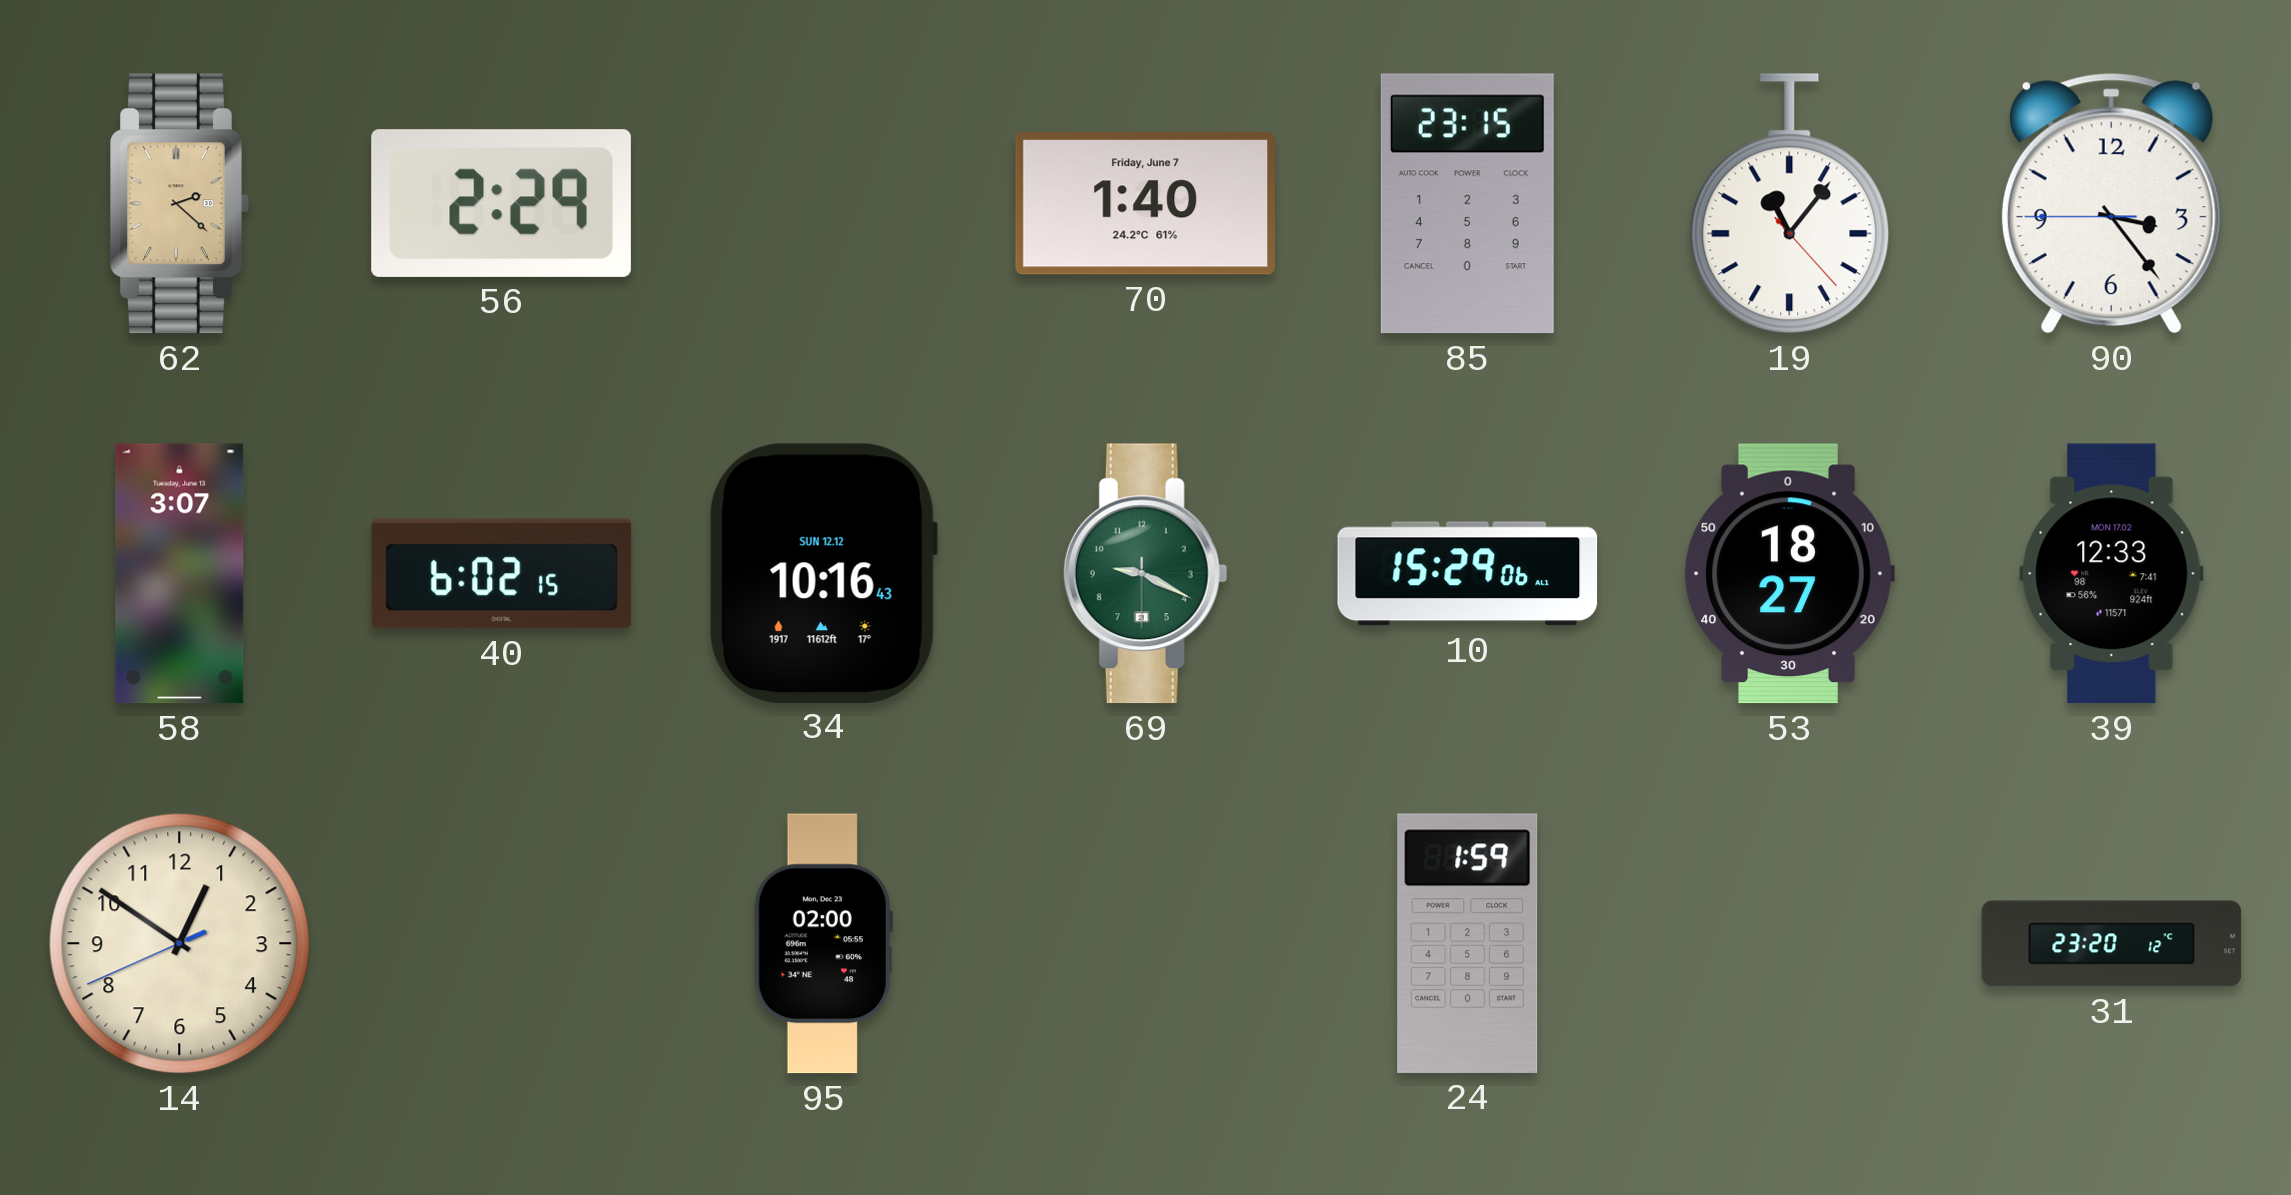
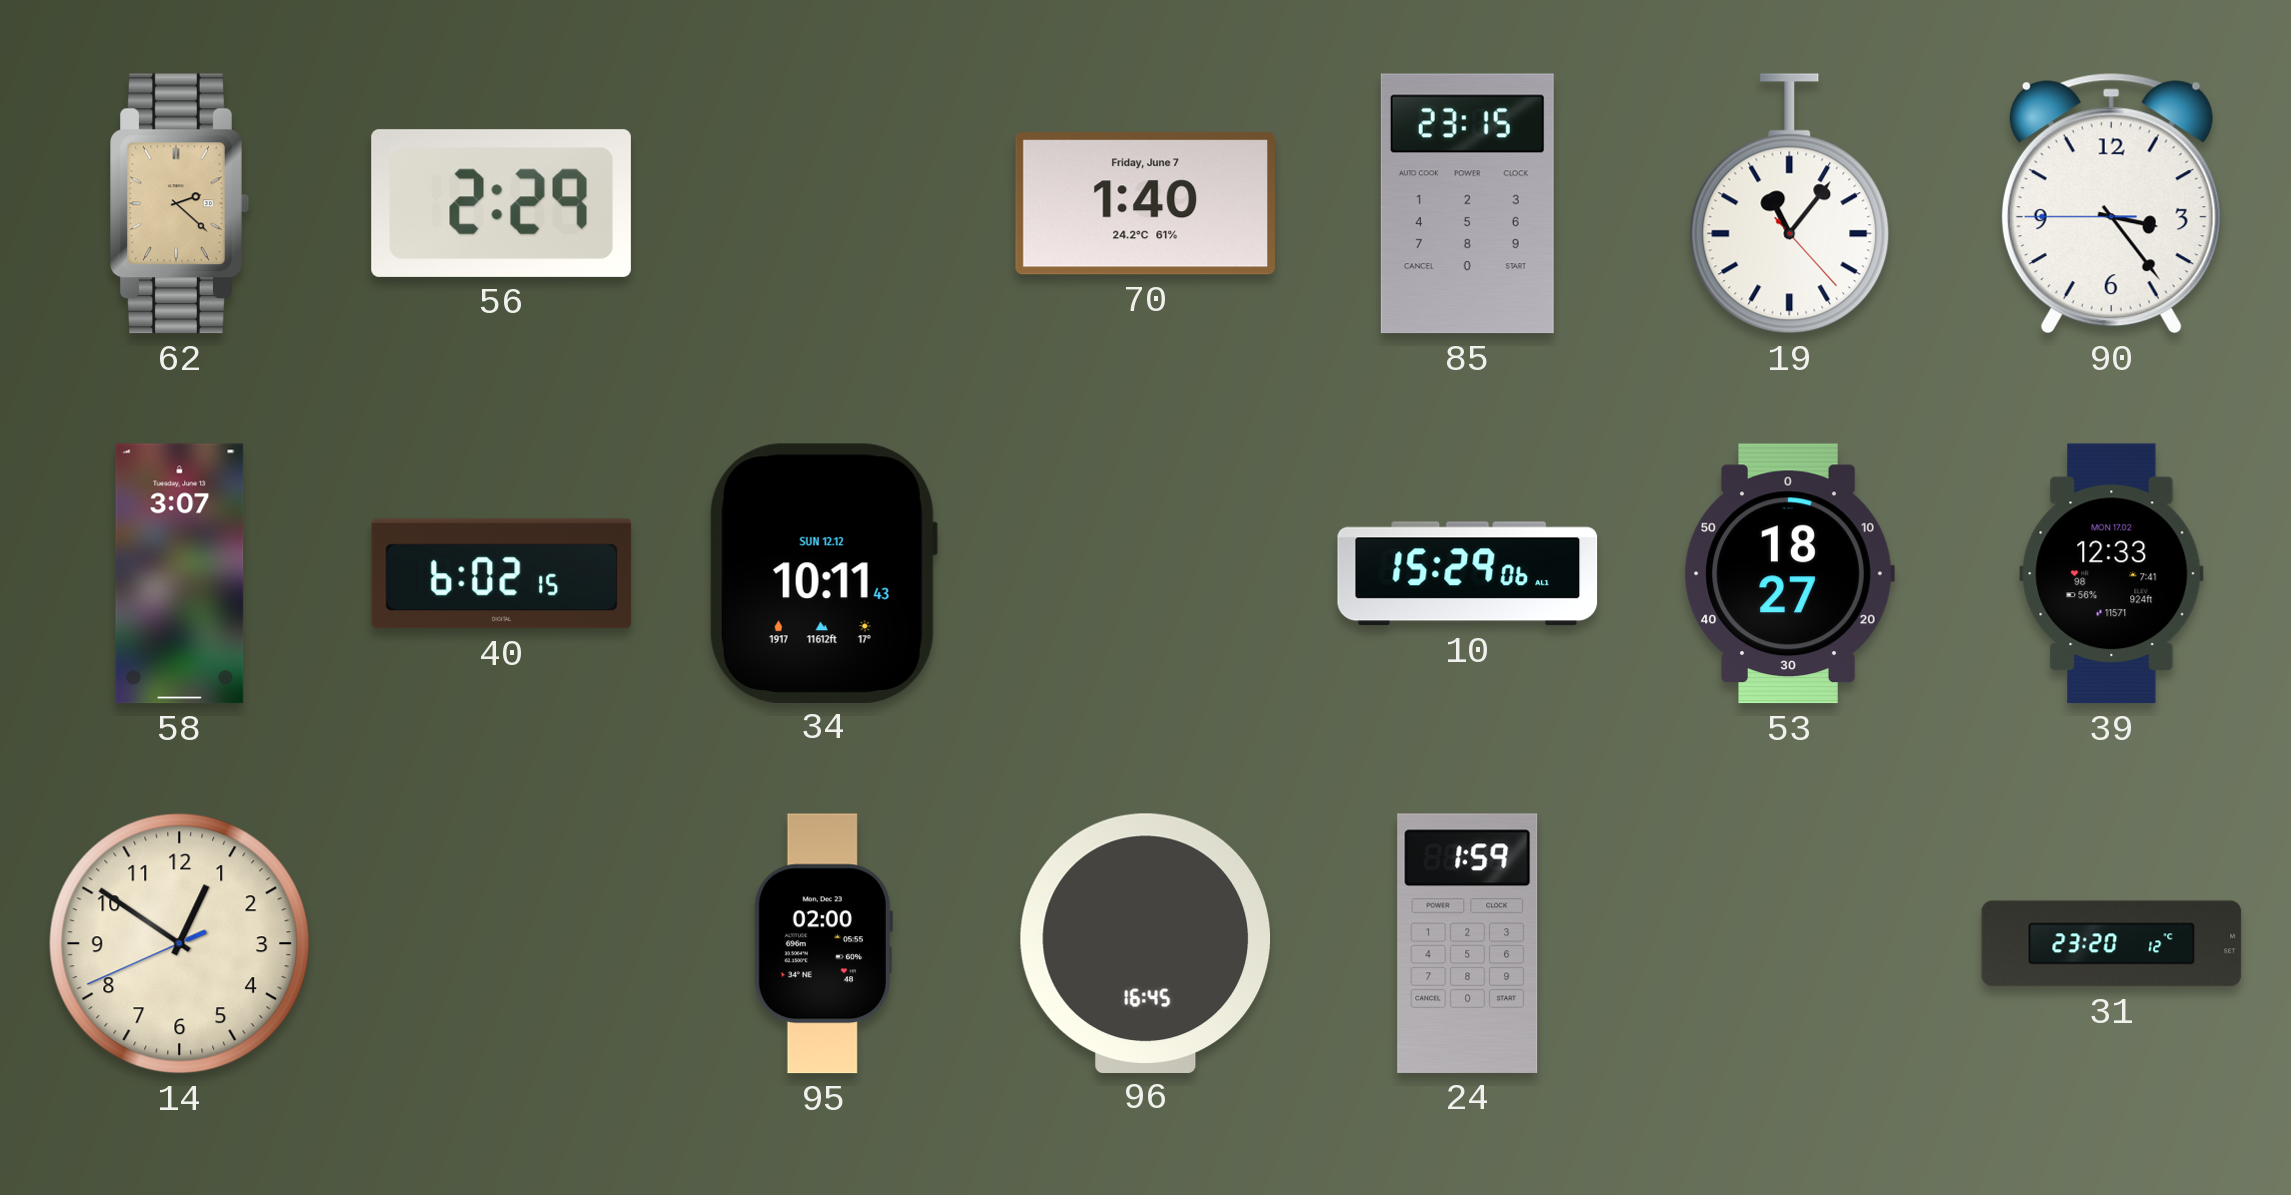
34: 10:16 -> 10:11 (823, 573)
69: 9:19 -> none (1145, 574)
96: none -> 16:45 (1145, 943)
